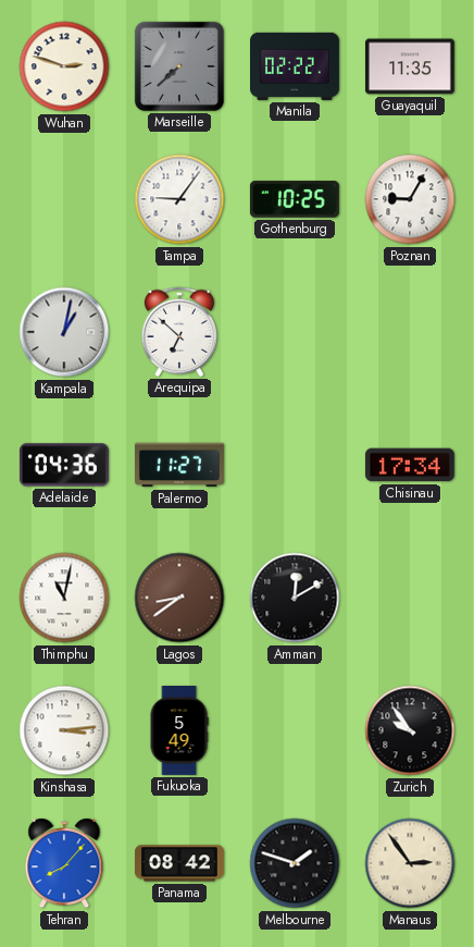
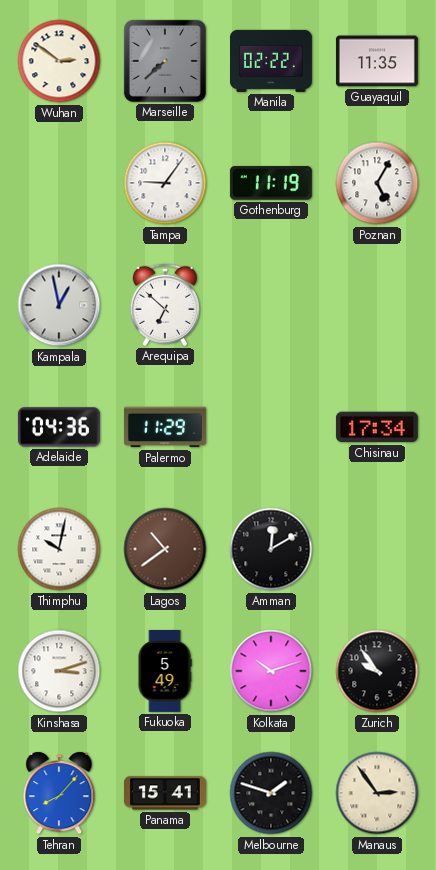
Wuhan: 2:48 -> 2:51 (59, 61)
Gothenburg: 10:25 -> 11:19 (271, 183)
Poznan: 9:05 -> 5:05 (377, 183)
Kampala: 1:02 -> 12:58 (59, 305)
Palermo: 11:27 -> 11:29 (165, 427)
Thimphu: 11:02 -> 10:02 (59, 549)
Lagos: 8:39 -> 10:39 (165, 549)
Kinshasa: 3:14 -> 3:12 (59, 671)
Kolkata: none -> 10:12 (271, 671)
Panama: 08:42 -> 15:41 (165, 793)
